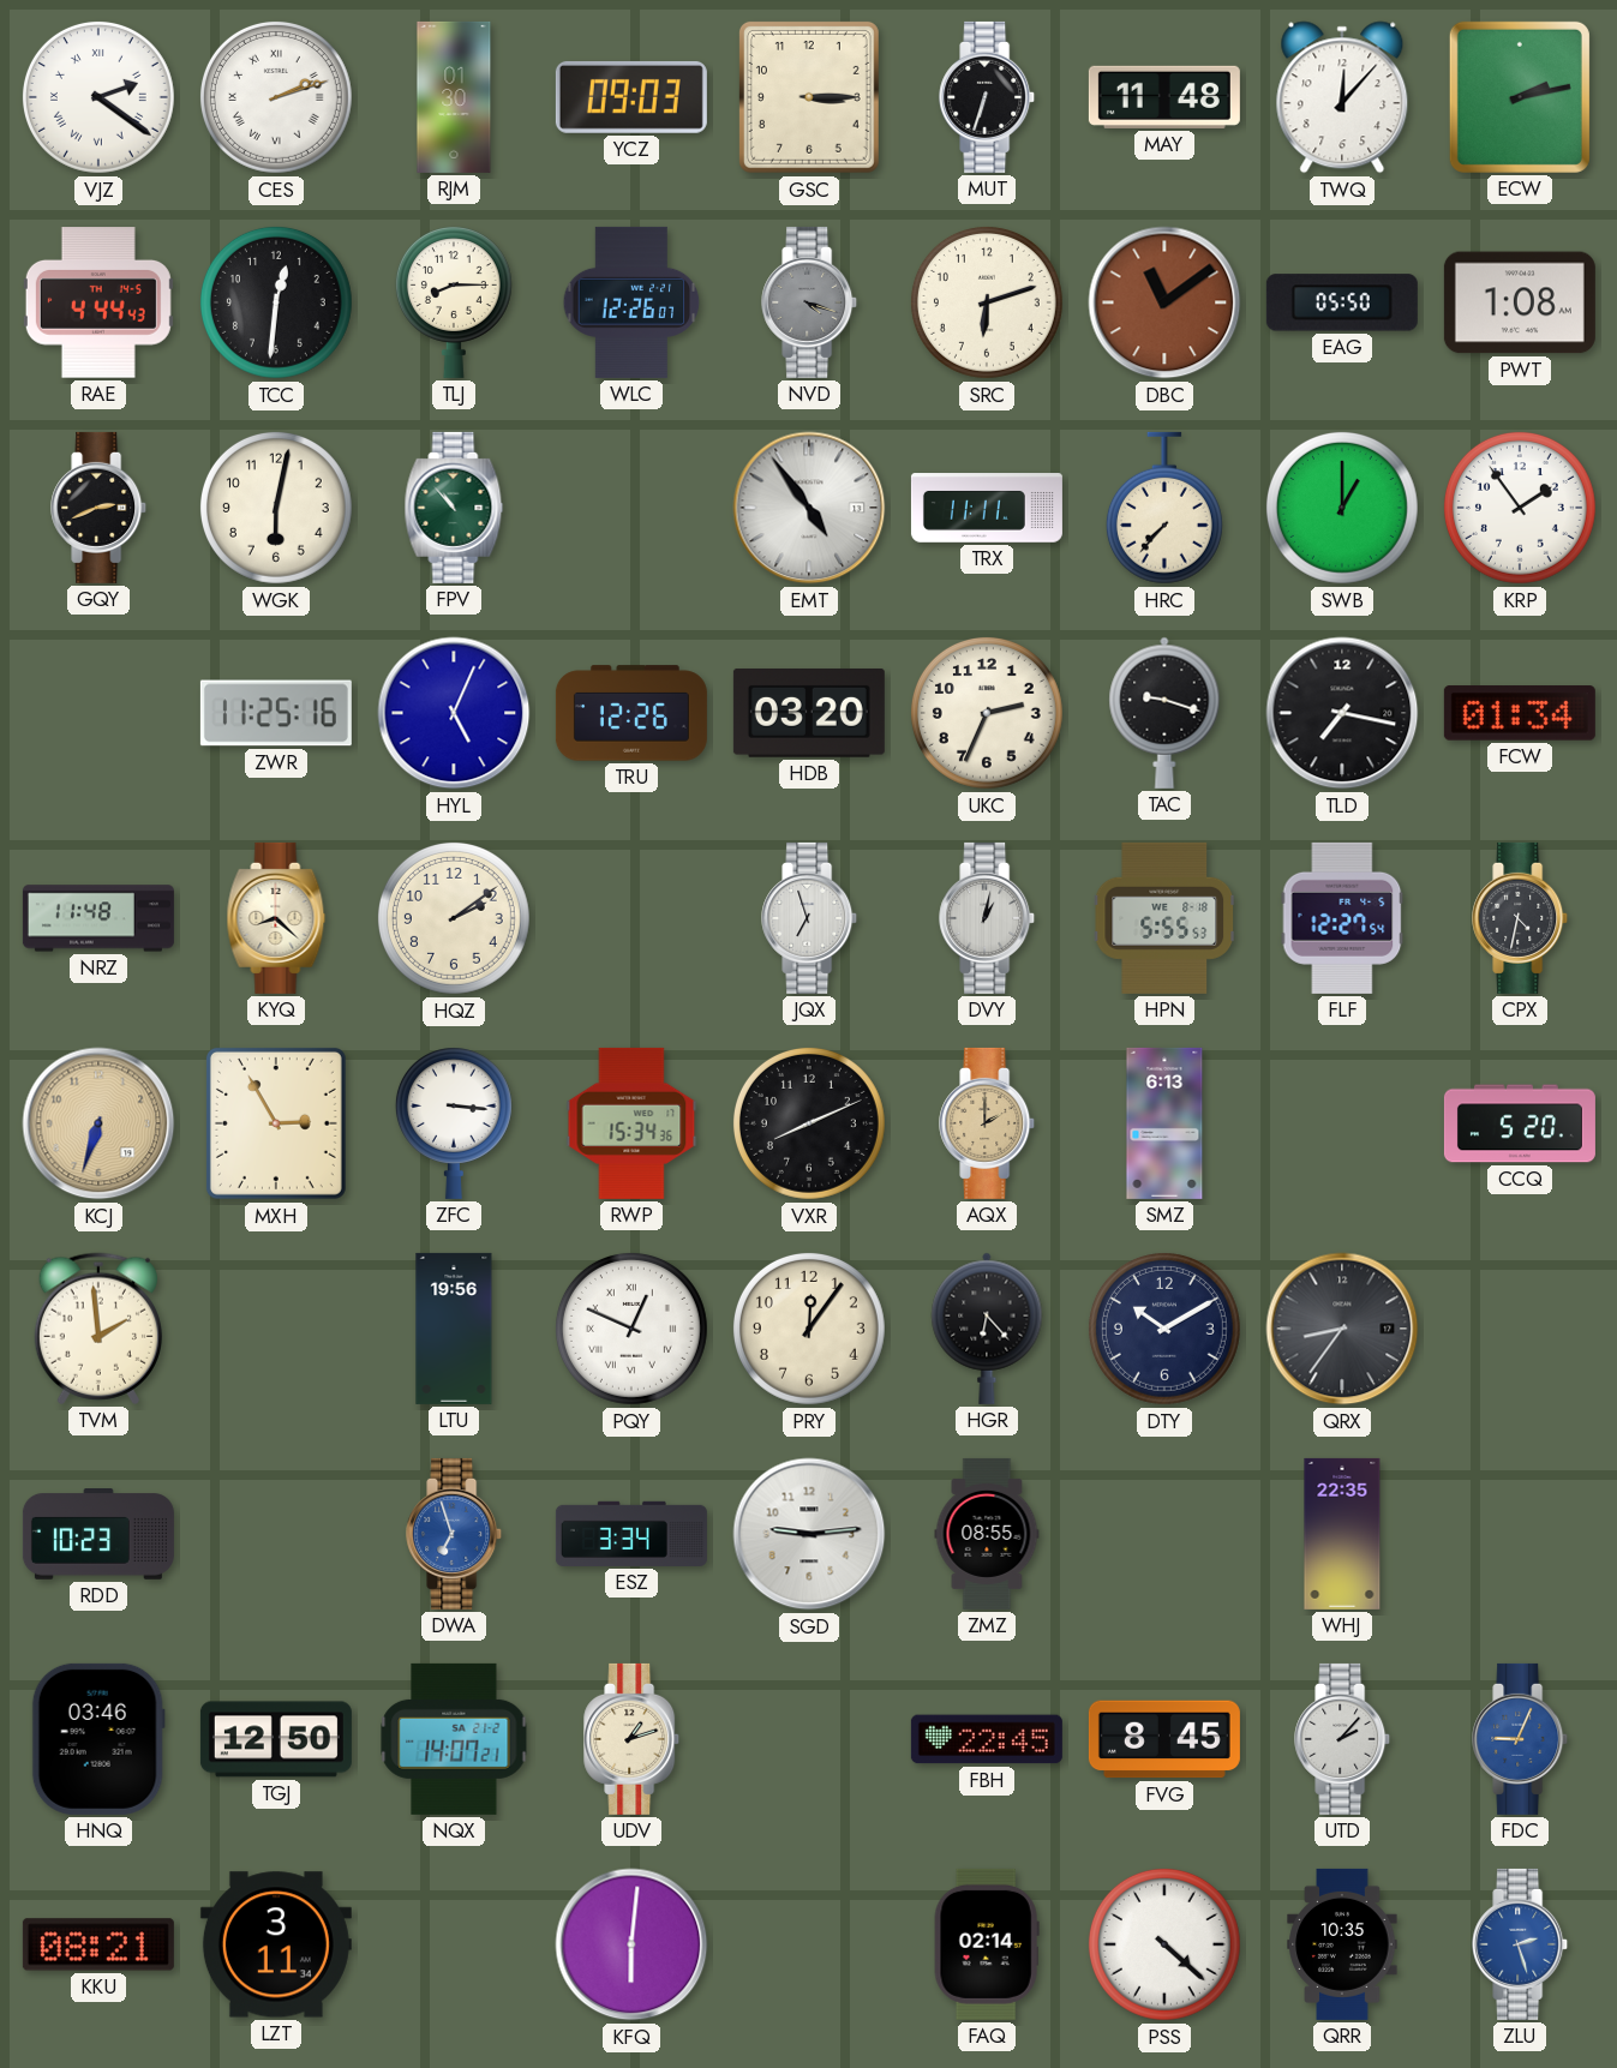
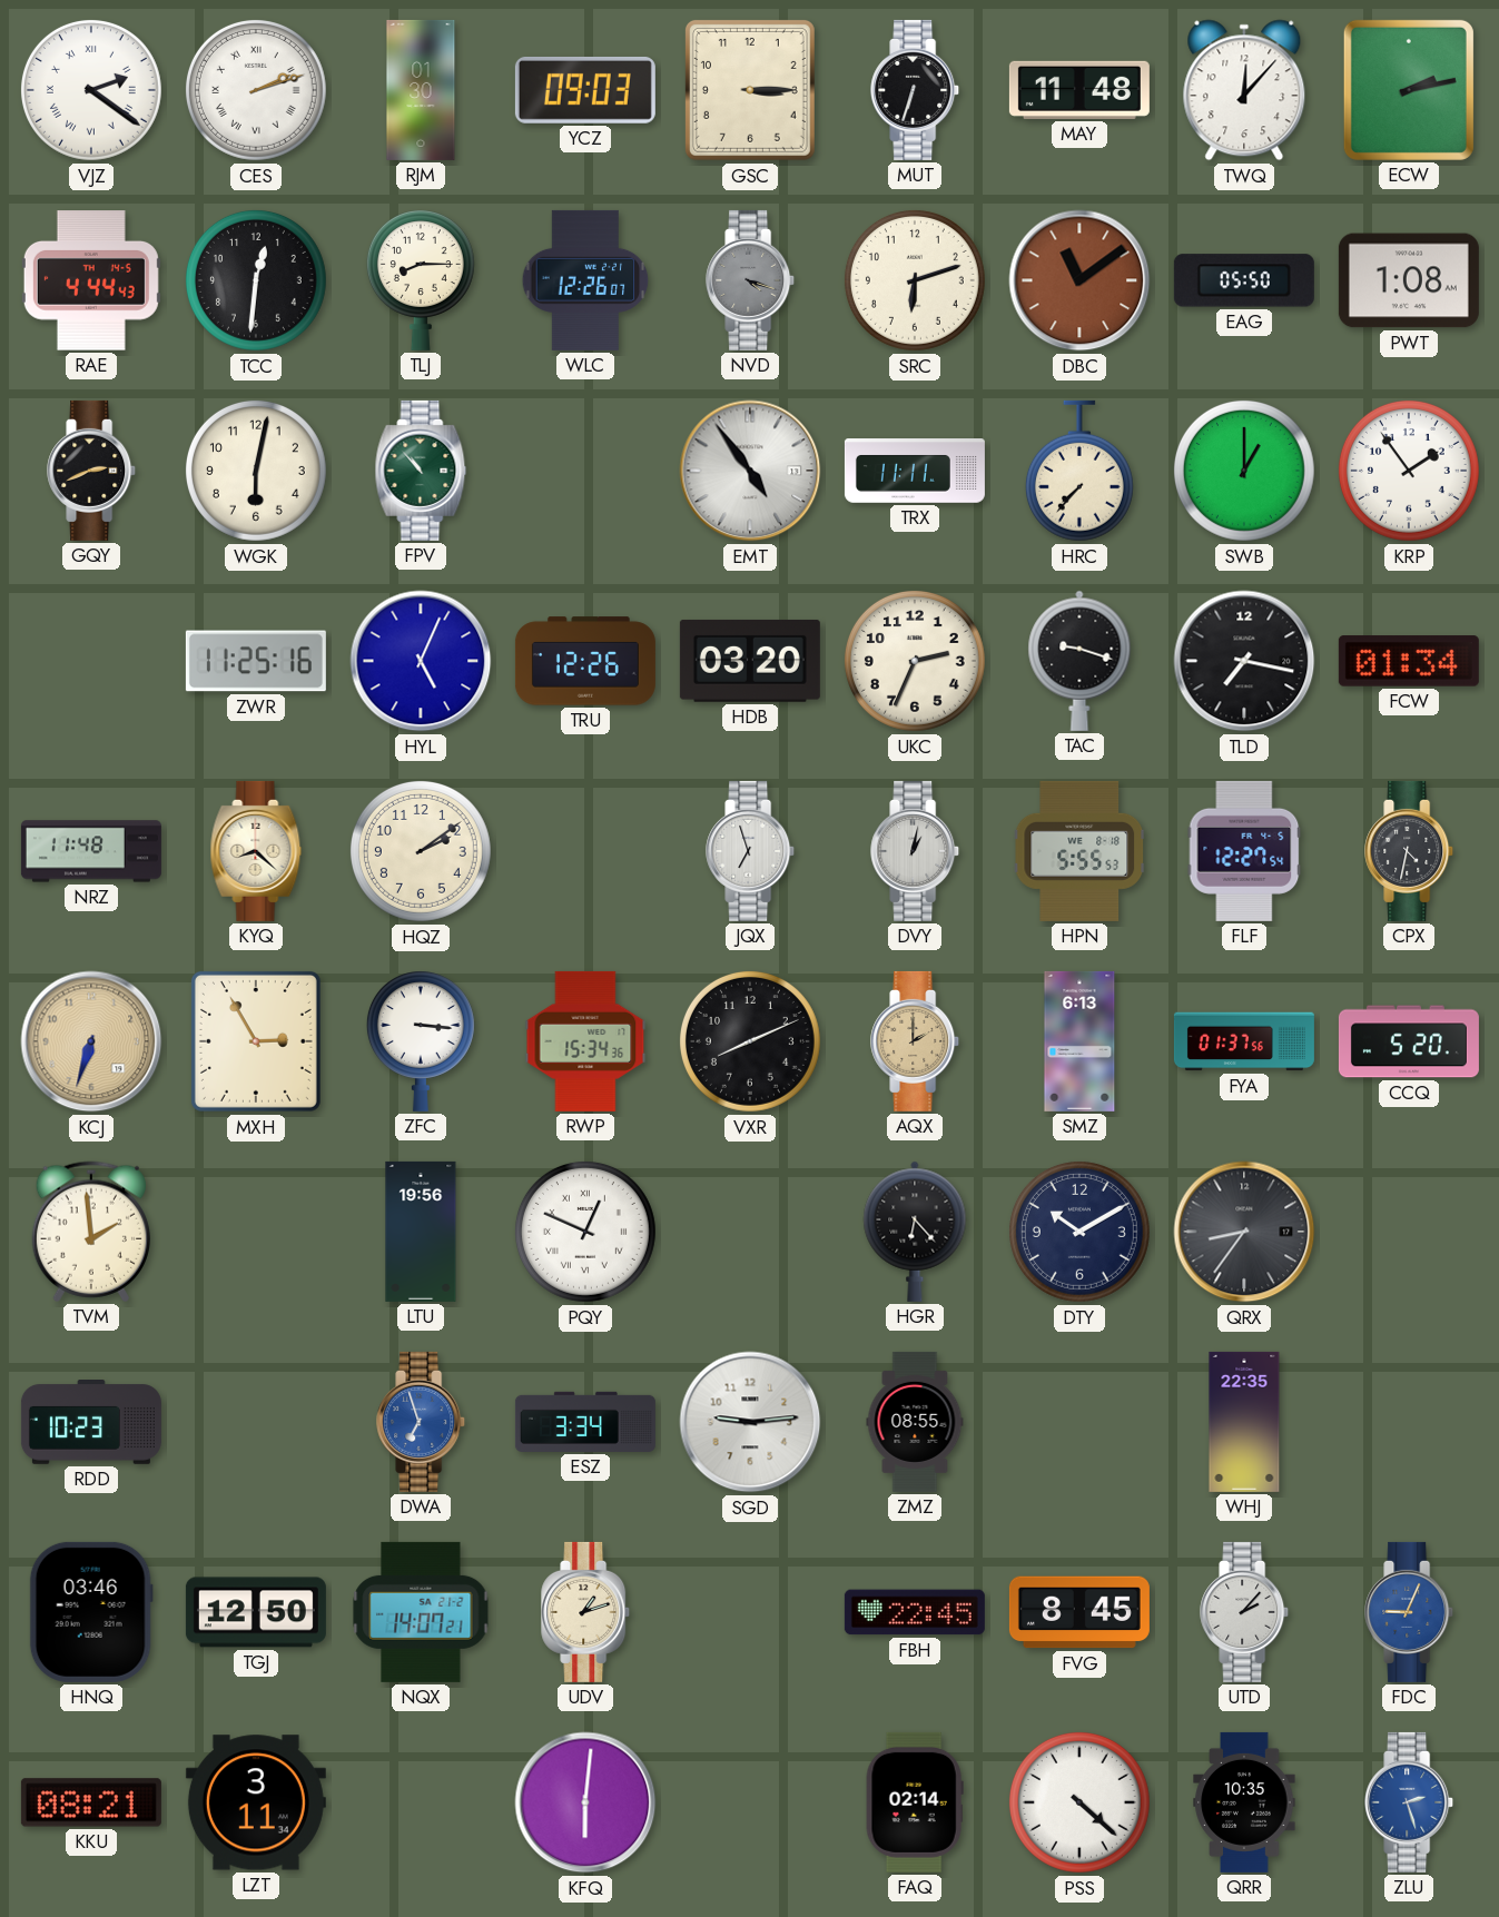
FYA: none -> 01:37 (1244, 1041)
PRY: 12:06 -> none (809, 1329)
